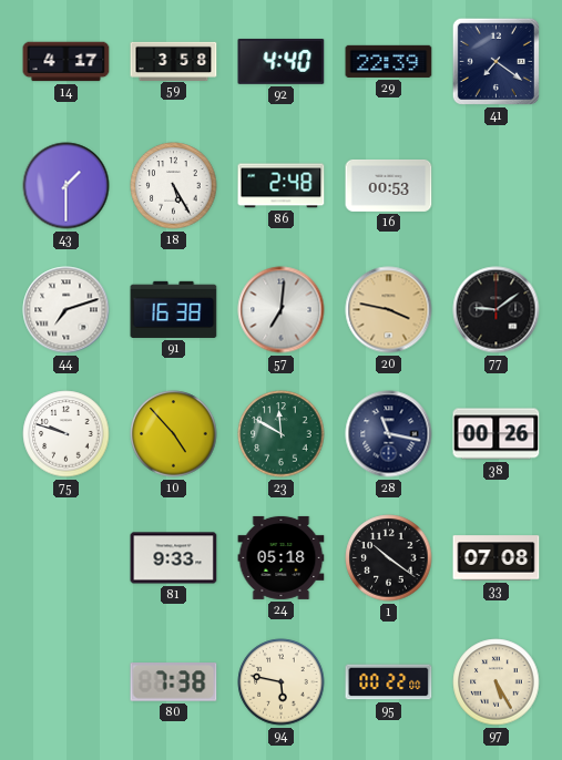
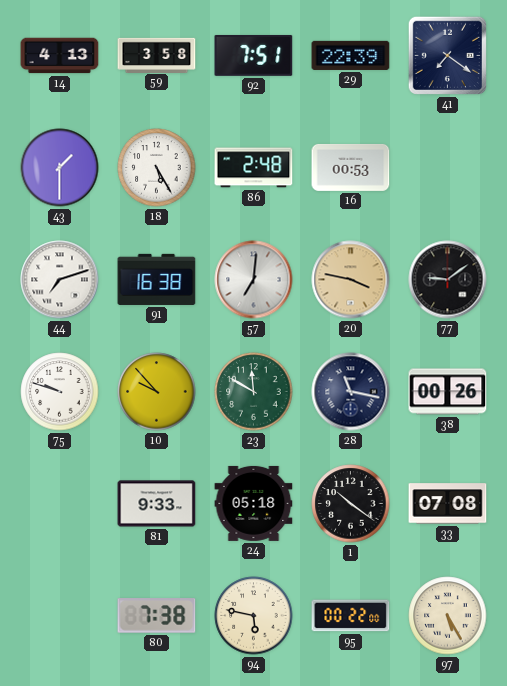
14: 4:17 -> 4:13 (60, 56)
92: 4:40 -> 7:51 (254, 55)
10: 4:53 -> 9:53 (157, 392)
